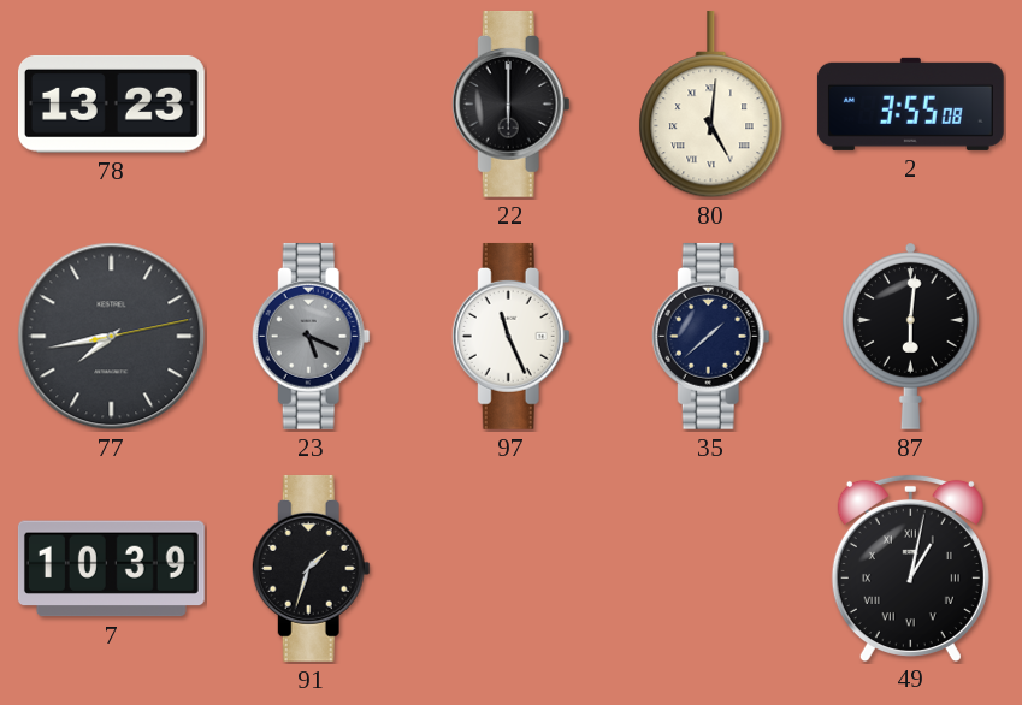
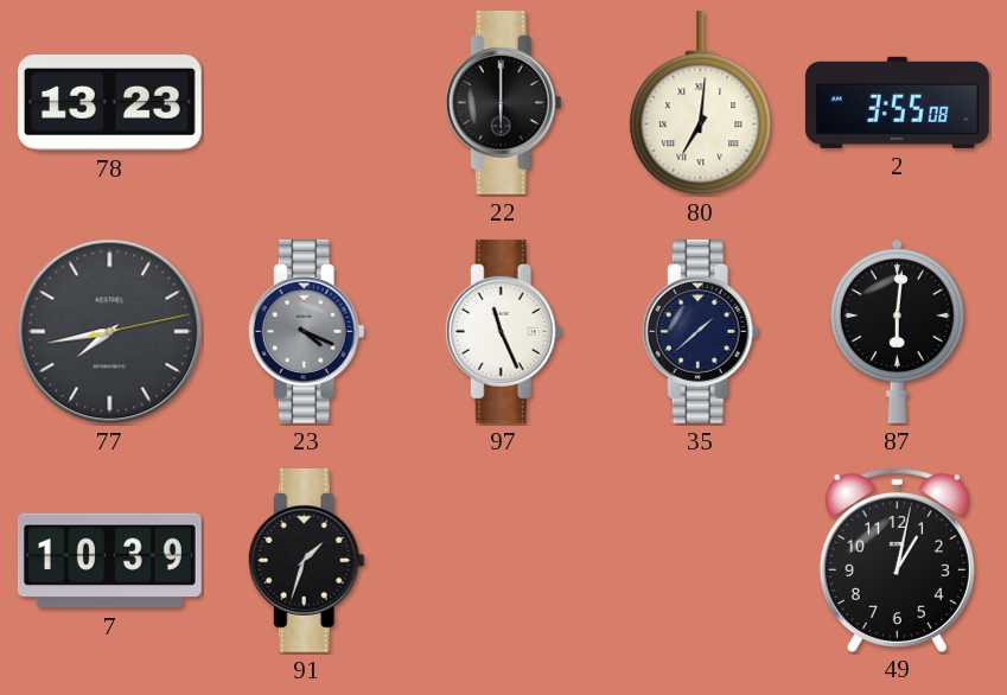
80: 5:01 -> 7:01 (701, 103)
23: 5:19 -> 4:19 (306, 331)
49 numerals: Roman -> Arabic (897, 560)
